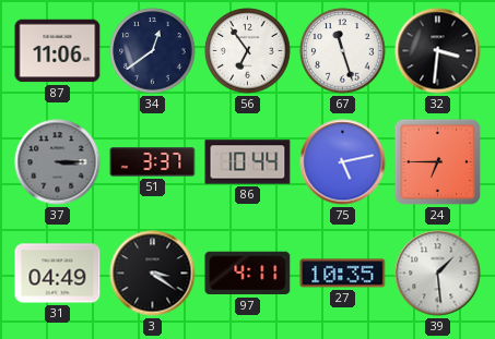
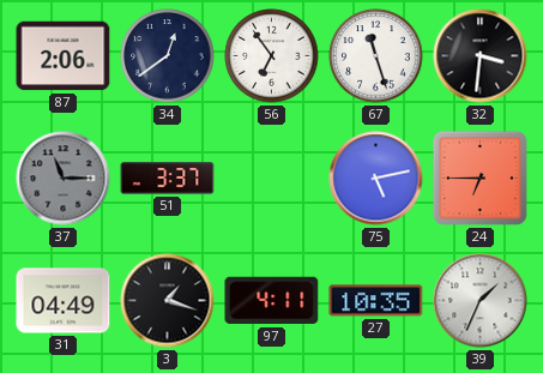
87: 11:06 -> 2:06 (64, 56)
37: 3:15 -> 11:15 (64, 179)
86: 10:44 -> none (248, 162)
3: 3:21 -> 1:18 (168, 301)
39: 1:29 -> 1:34 (481, 301)
